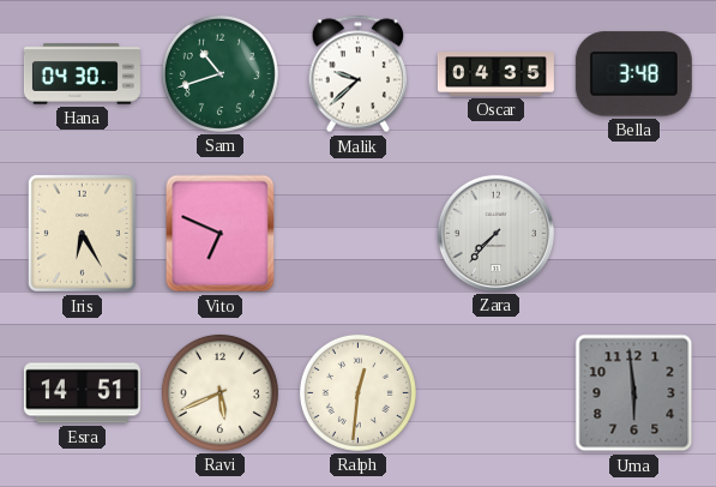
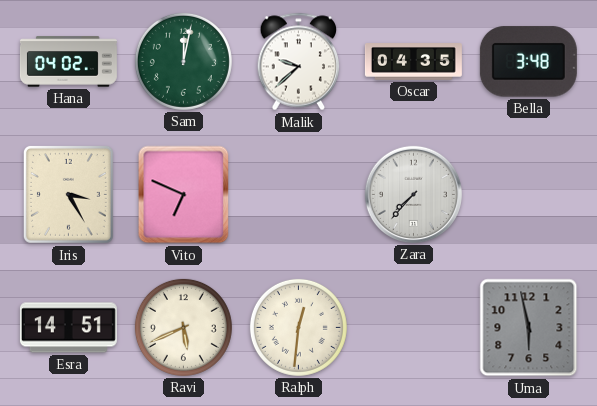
Hana: 04:30 -> 04:02 (68, 62)
Sam: 10:42 -> 12:02 (183, 61)
Iris: 6:25 -> 3:25 (68, 194)
Uma: 5:59 -> 5:58 (529, 328)
